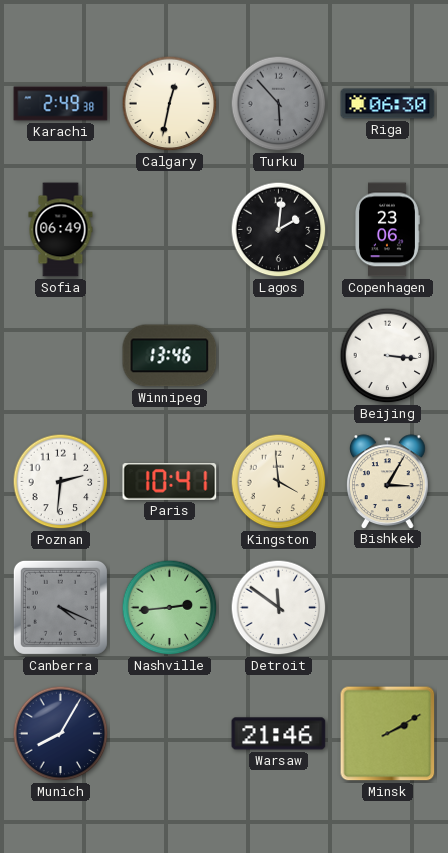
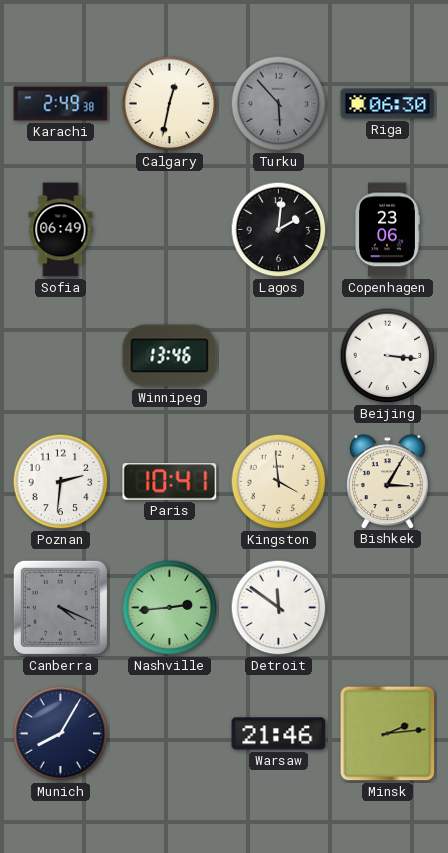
Minsk: 2:10 -> 2:14 (388, 734)
